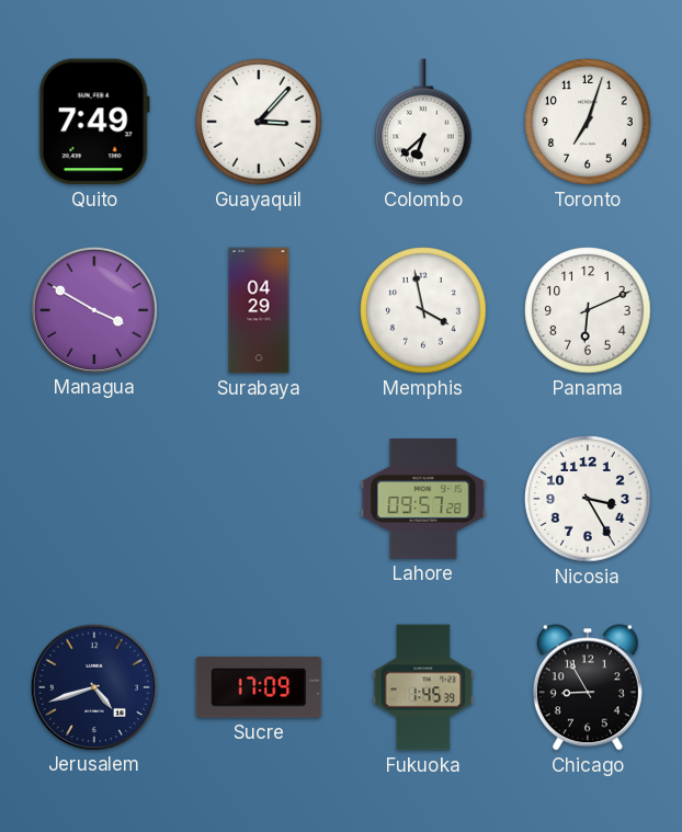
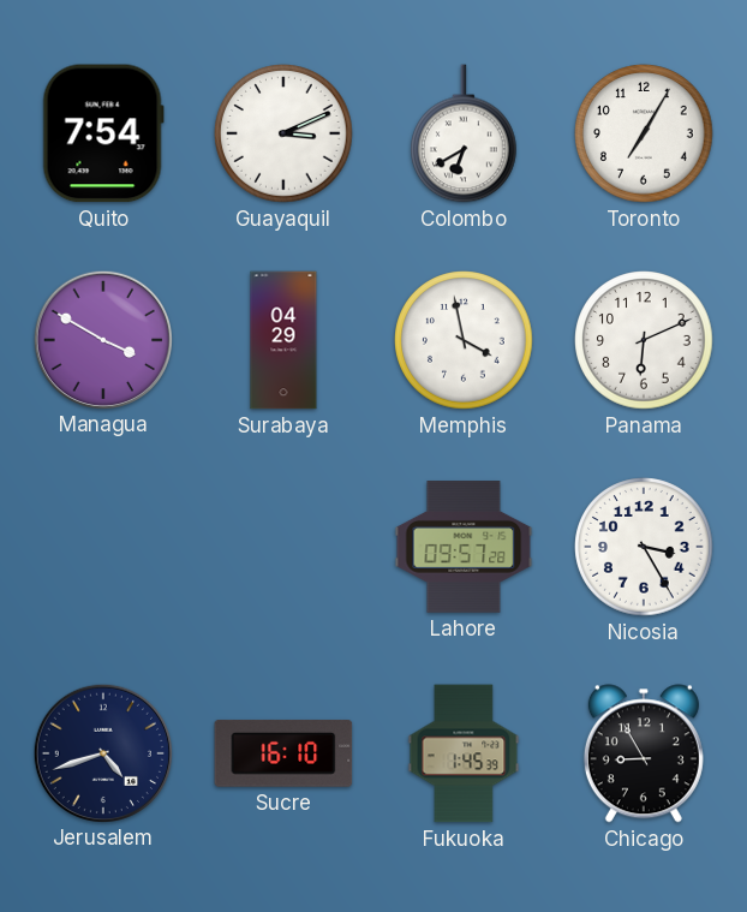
Quito: 7:49 -> 7:54 (103, 133)
Guayaquil: 3:07 -> 3:11 (283, 133)
Colombo: 6:38 -> 6:40 (465, 133)
Toronto: 7:03 -> 7:05 (644, 133)
Sucre: 17:09 -> 16:10 (283, 753)
